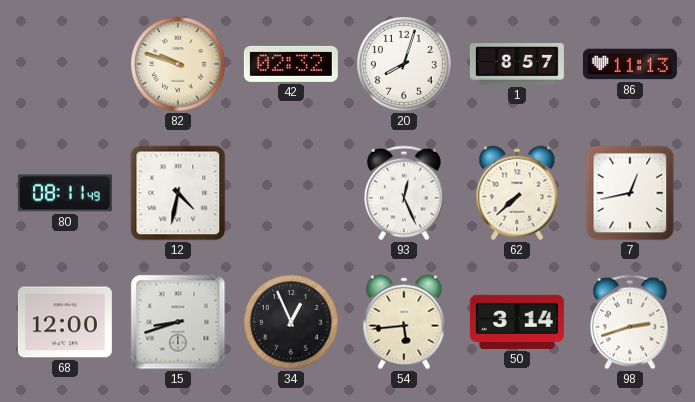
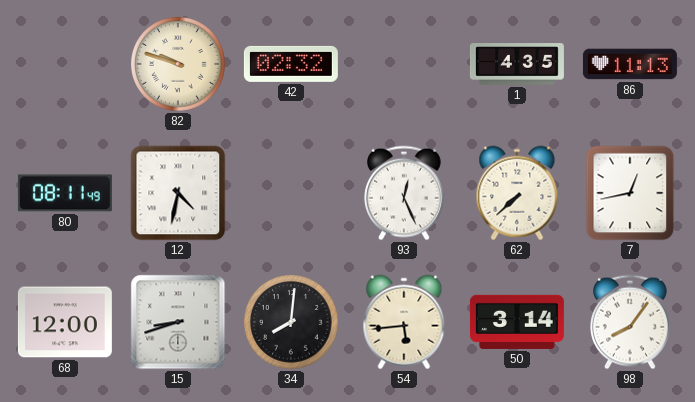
20: 8:03 -> none (405, 65)
1: 8:57 -> 4:35 (517, 64)
34: 12:56 -> 8:01 (292, 323)
98: 2:42 -> 8:06 (631, 322)
